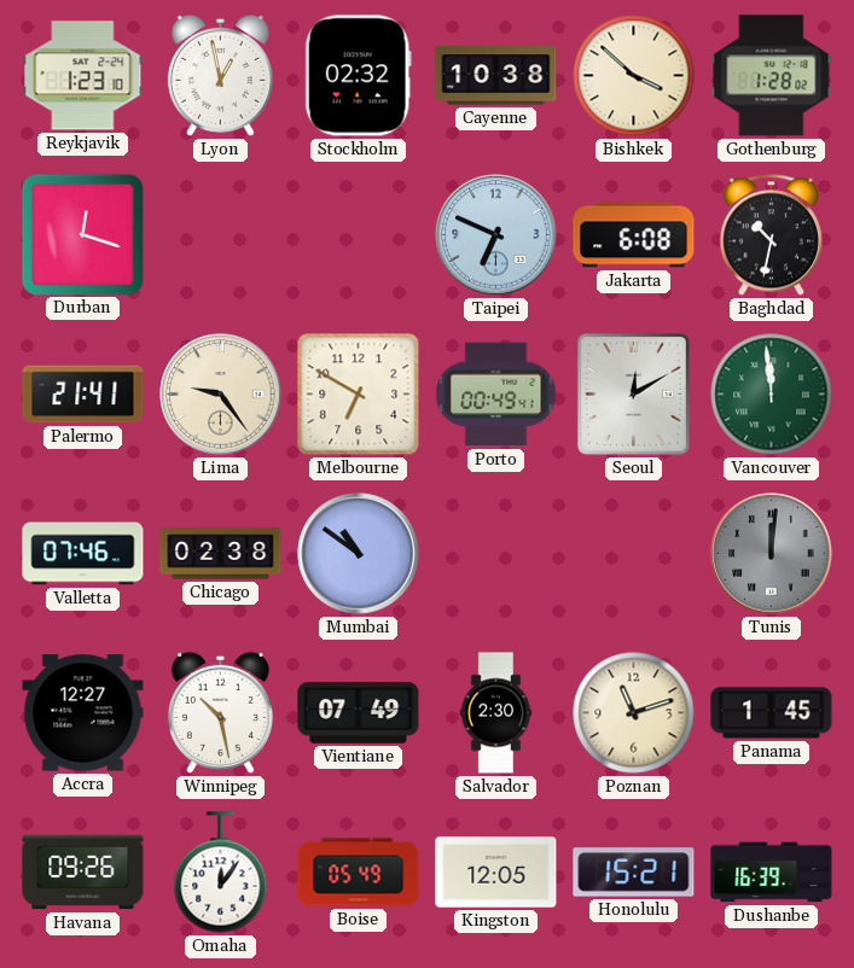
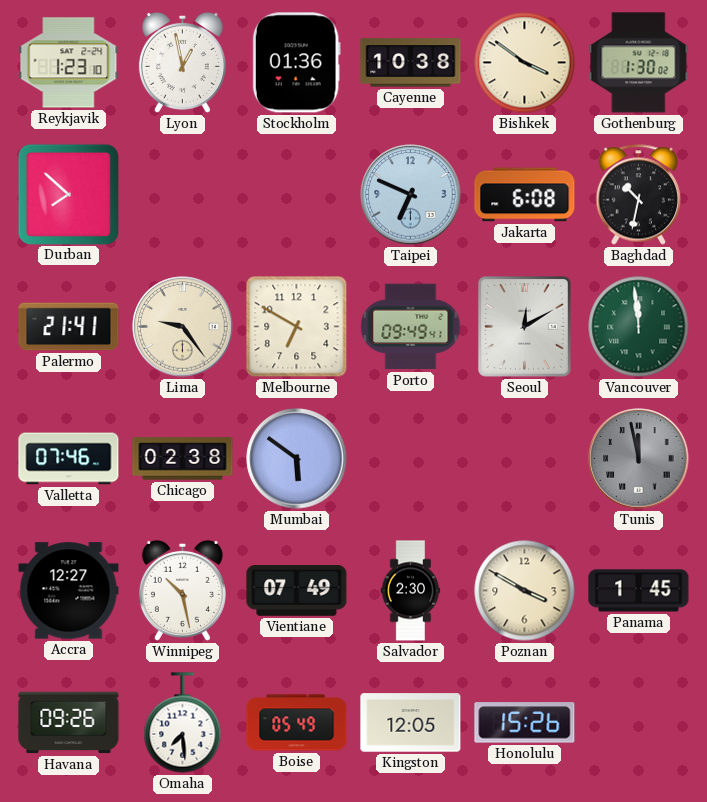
Stockholm: 02:32 -> 01:36 (296, 63)
Bishkek: 3:52 -> 3:51 (525, 63)
Gothenburg: 1:28 -> 1:30 (639, 63)
Durban: 12:18 -> 7:52 (68, 194)
Porto: 00:49 -> 09:49 (411, 327)
Mumbai: 10:51 -> 5:51 (297, 459)
Tunis: 12:01 -> 11:58 (639, 459)
Poznan: 11:12 -> 3:50 (525, 591)
Omaha: 12:06 -> 7:29 (183, 723)
Honolulu: 15:21 -> 15:26 (525, 723)
Dushanbe: 16:39 -> none (772, 873)
